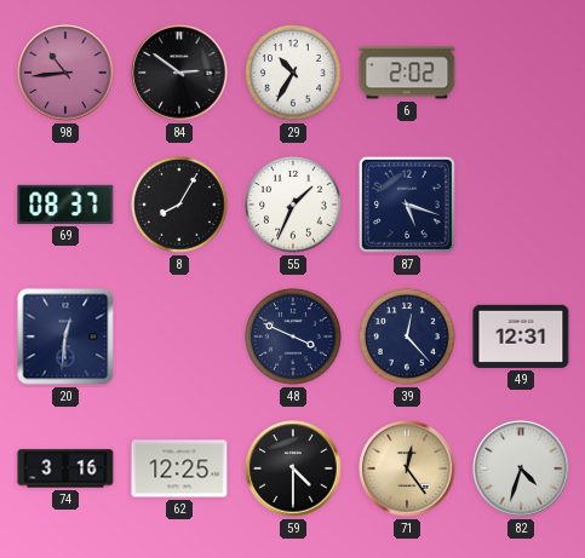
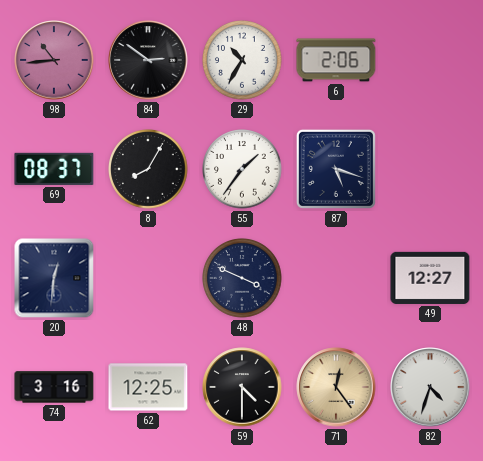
6: 2:02 -> 2:06 (336, 60)
55: 1:34 -> 1:36 (242, 169)
39: 12:23 -> none (407, 336)
49: 12:31 -> 12:27 (430, 278)
